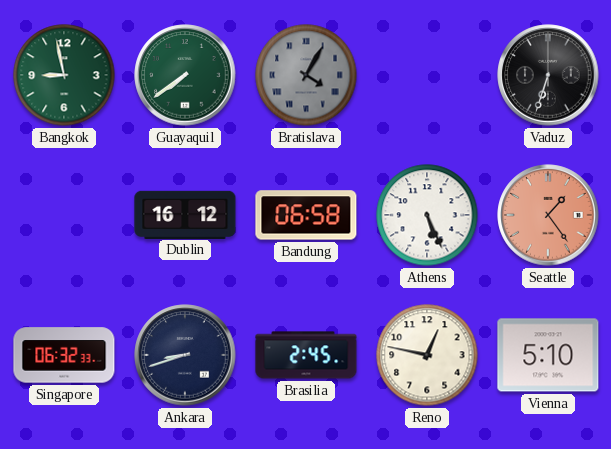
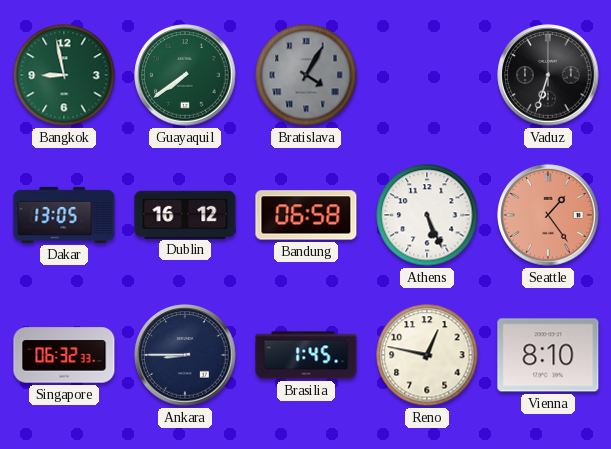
Dakar: none -> 13:05 (64, 215)
Ankara: 8:42 -> 8:45 (185, 355)
Brasilia: 2:45 -> 1:45 (306, 355)
Vienna: 5:10 -> 8:10 (548, 355)
